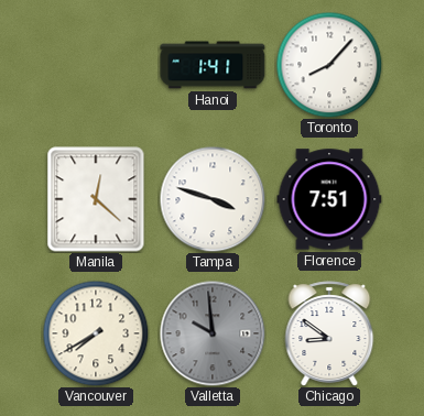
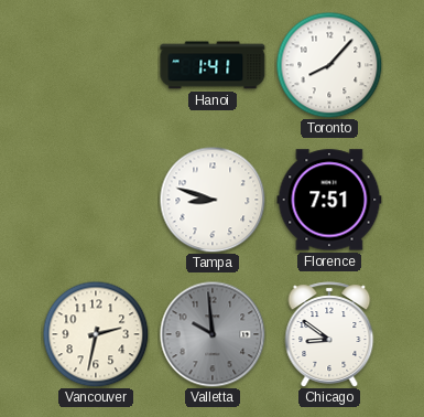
Manila: 12:22 -> none (96, 199)
Tampa: 3:48 -> 8:48 (213, 200)
Vancouver: 7:40 -> 2:32 (96, 334)
